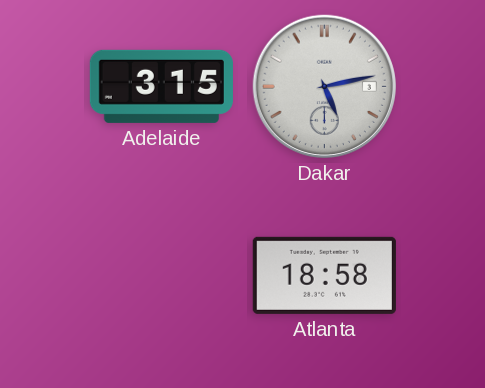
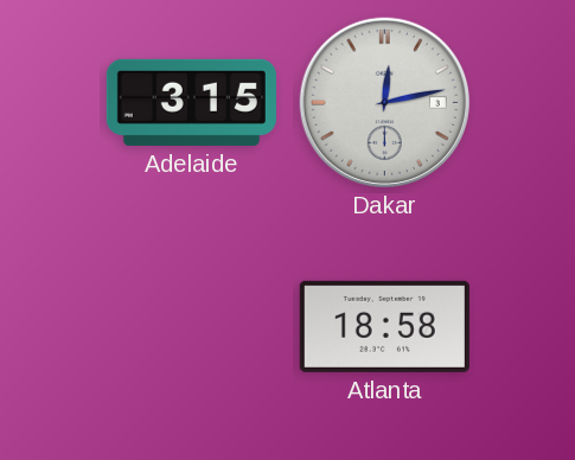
Dakar: 5:13 -> 12:13 (384, 102)
